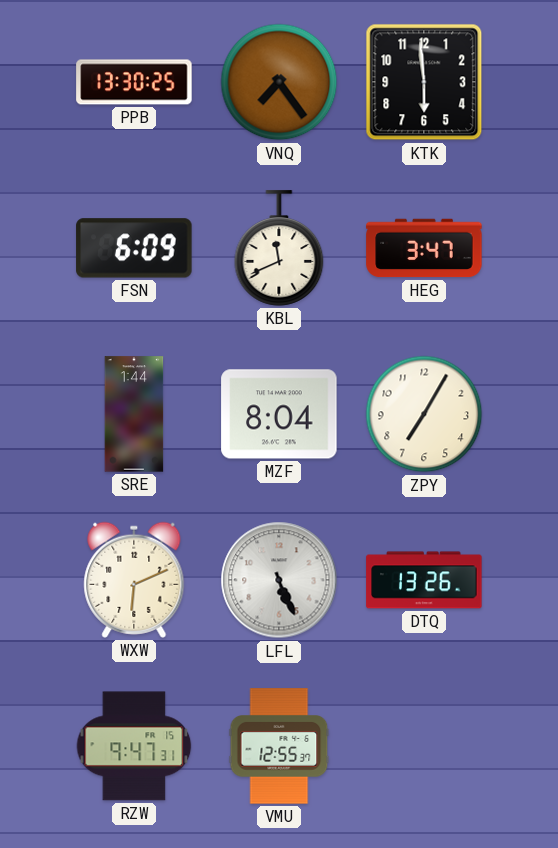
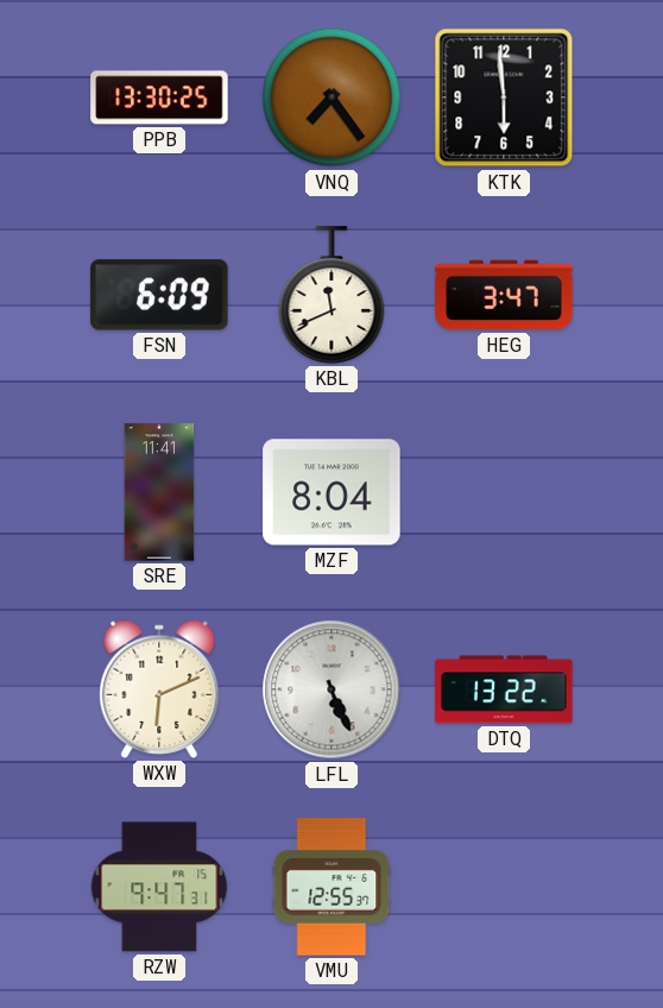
SRE: 1:44 -> 11:41 (159, 492)
ZPY: 7:05 -> none (424, 414)
DTQ: 13:26 -> 13:22 (504, 689)
